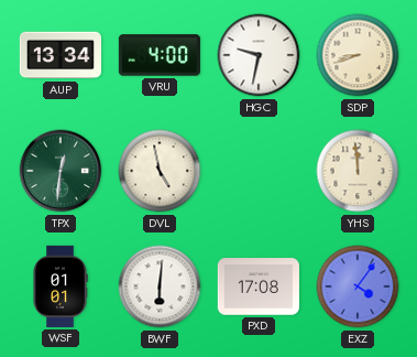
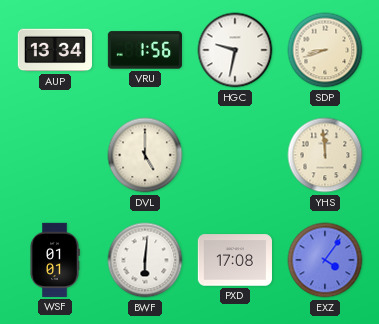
VRU: 4:00 -> 1:56 (145, 50)
TPX: 12:31 -> none (61, 171)
DVL: 4:58 -> 5:00 (145, 155)
